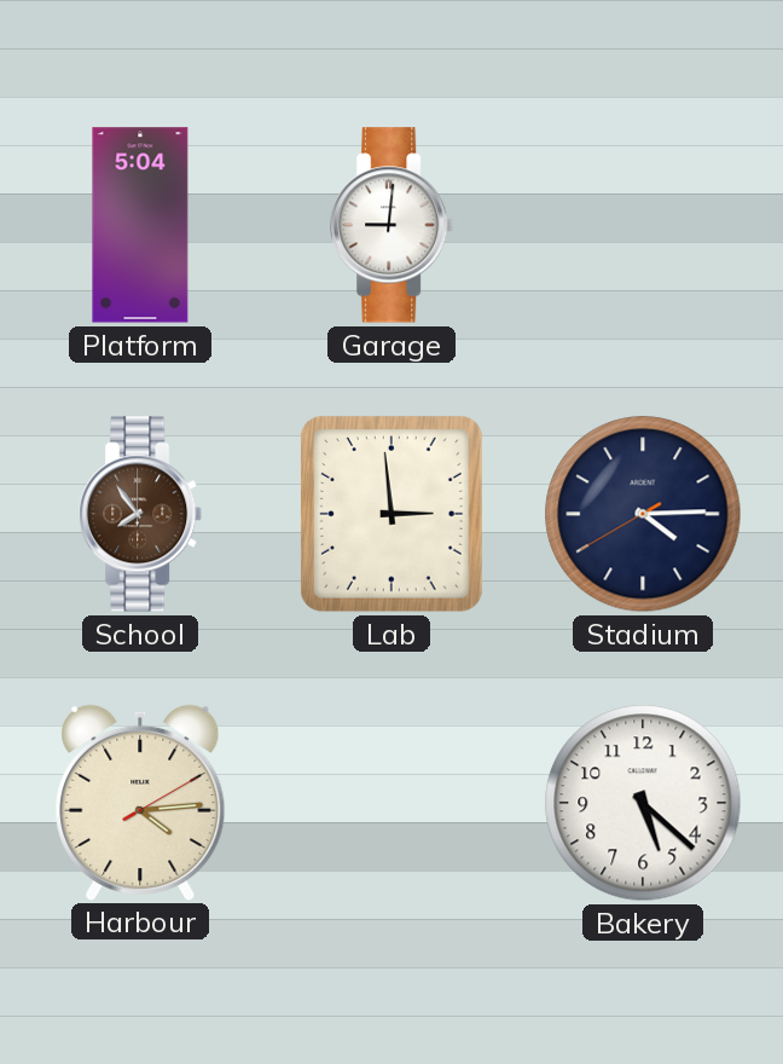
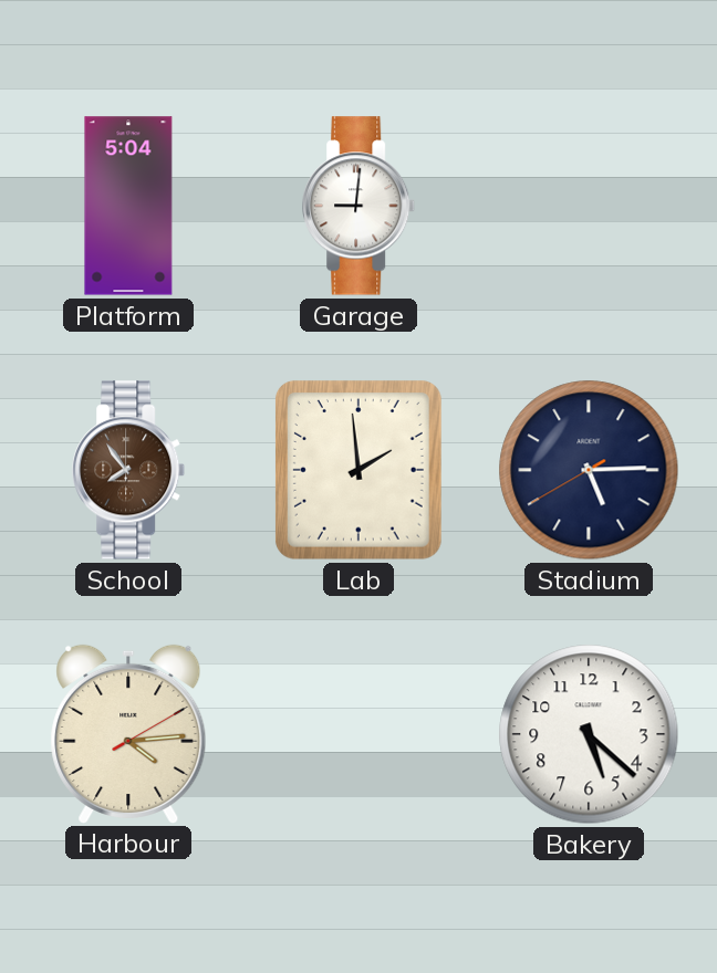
Lab: 2:59 -> 1:59 (358, 470)
Stadium: 4:14 -> 5:14 (589, 470)
